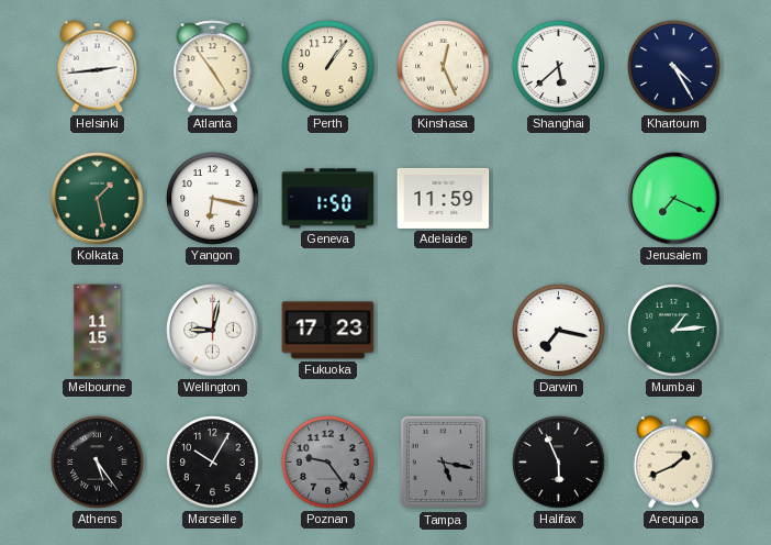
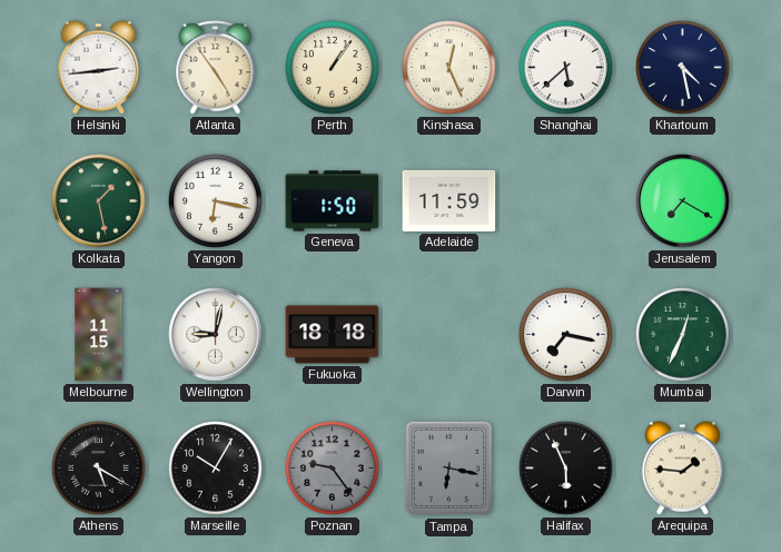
Khartoum: 4:25 -> 4:28 (683, 68)
Jerusalem: 7:19 -> 7:20 (683, 201)
Fukuoka: 17:23 -> 18:18 (333, 335)
Mumbai: 1:14 -> 12:34 (683, 335)
Athens: 5:24 -> 5:20 (99, 469)
Tampa: 5:17 -> 6:17 (448, 469)
Arequipa: 1:41 -> 1:46 (683, 469)
